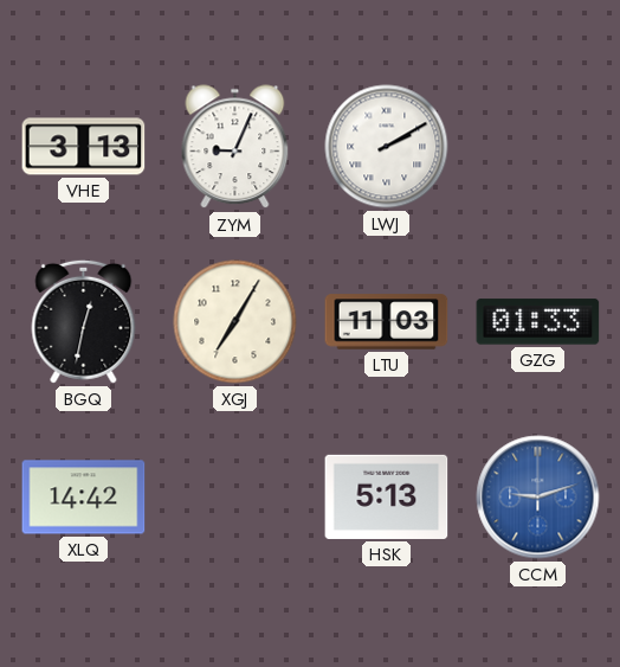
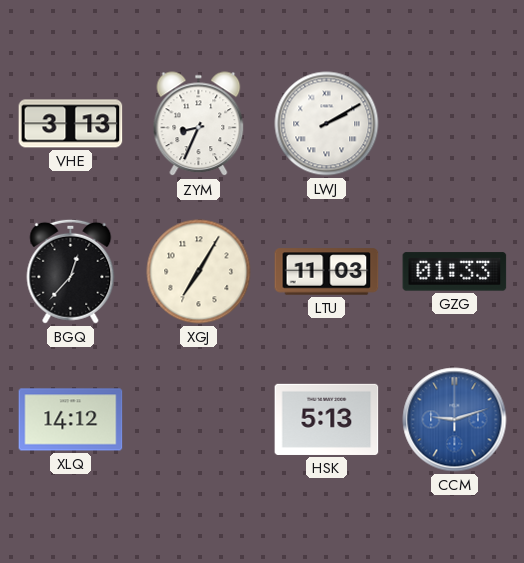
ZYM: 9:04 -> 8:34 (199, 124)
BGQ: 12:32 -> 12:37 (71, 271)
XLQ: 14:42 -> 14:12 (71, 420)
